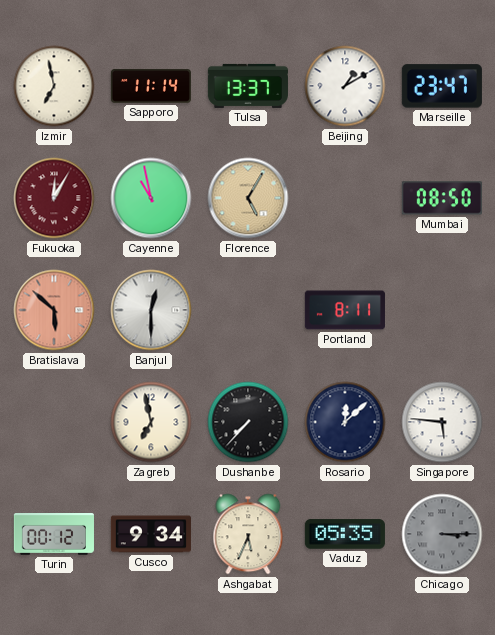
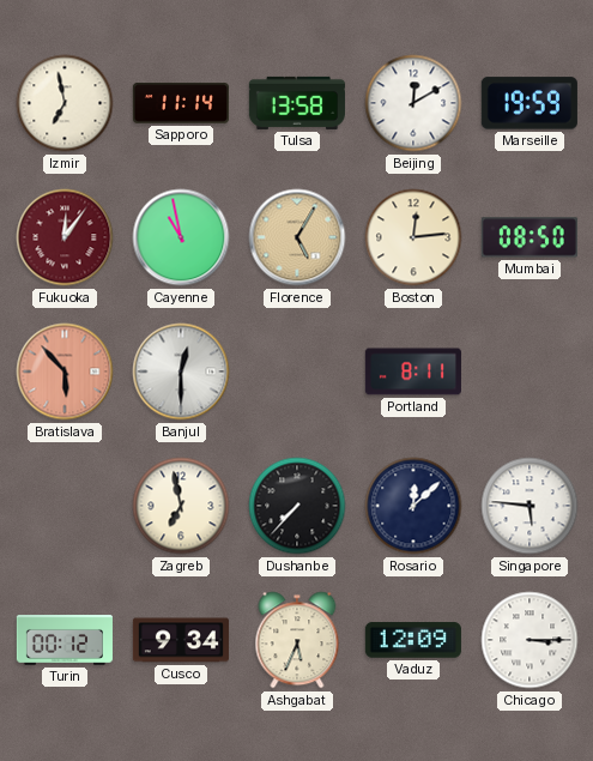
Tulsa: 13:37 -> 13:58 (297, 103)
Beijing: 1:10 -> 12:10 (413, 103)
Marseille: 23:47 -> 19:59 (530, 103)
Fukuoka: 12:05 -> 12:06 (65, 237)
Boston: none -> 12:14 (413, 237)
Bratislava: 5:52 -> 5:53 (65, 372)
Vaduz: 05:35 -> 12:09 (413, 640)
Chicago dial: grey -> white (530, 640)
